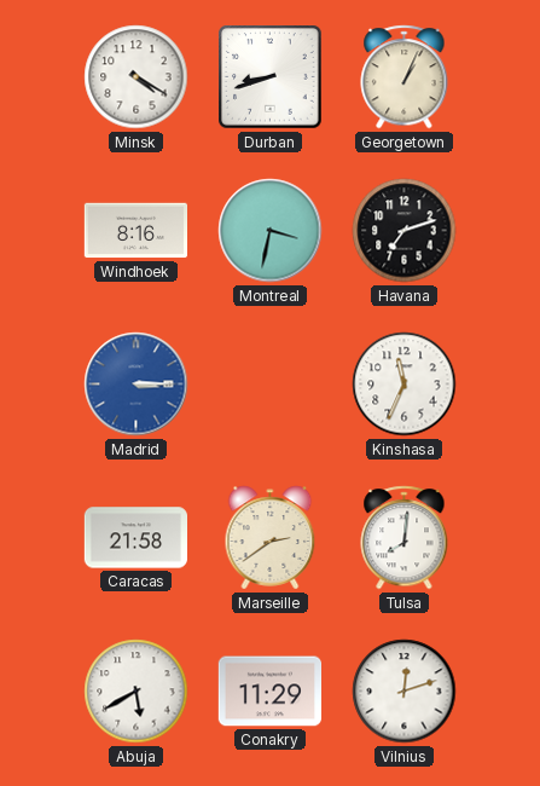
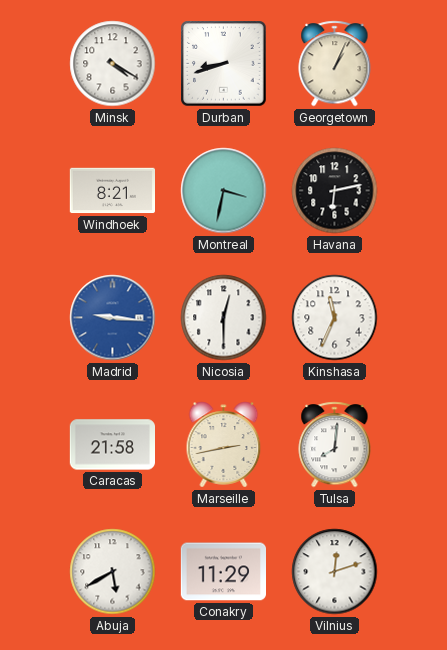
Windhoek: 8:16 -> 8:21 (112, 191)
Havana: 7:12 -> 6:13 (335, 191)
Madrid: 3:15 -> 9:16 (113, 318)
Nicosia: none -> 12:30 (224, 318)
Marseille: 2:39 -> 2:43 (224, 445)
